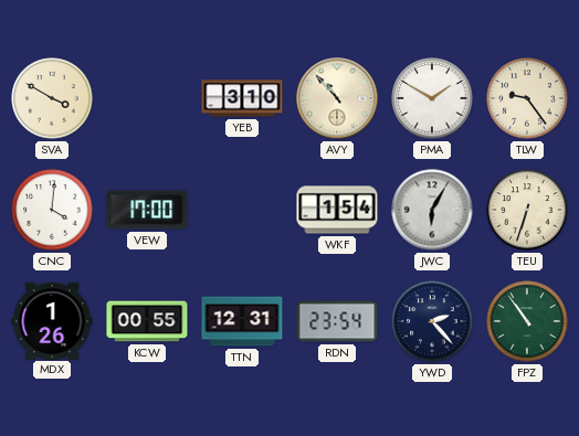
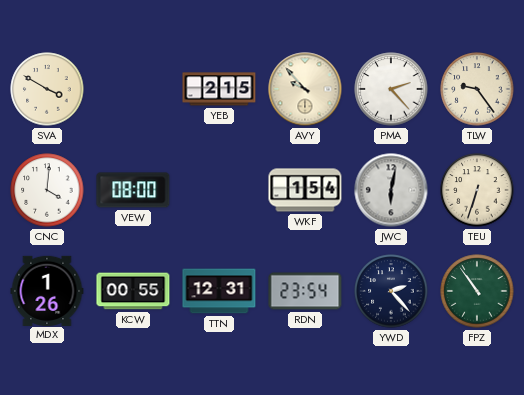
YEB: 3:10 -> 2:15 (219, 89)
AVY: 10:53 -> 9:53 (305, 89)
PMA: 1:50 -> 2:23 (391, 89)
VEW: 17:00 -> 08:00 (133, 190)
JWC: 6:05 -> 6:02 (391, 190)
